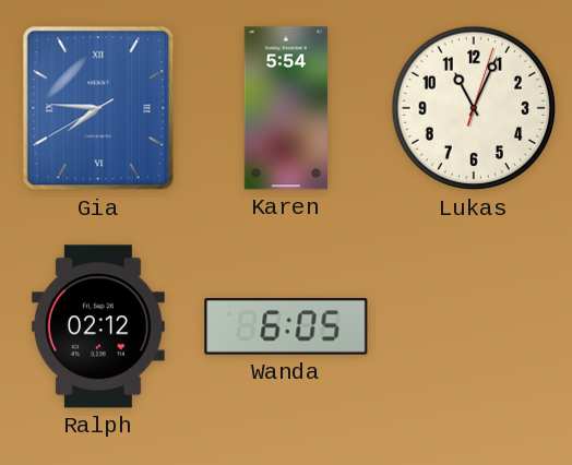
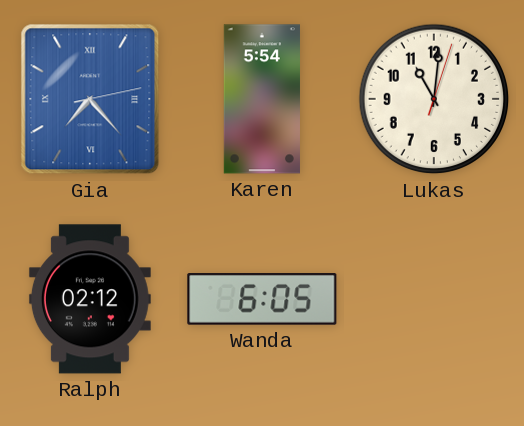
Gia: 7:45 -> 7:23 (90, 99)
Lukas: 11:04 -> 11:01 (434, 99)
